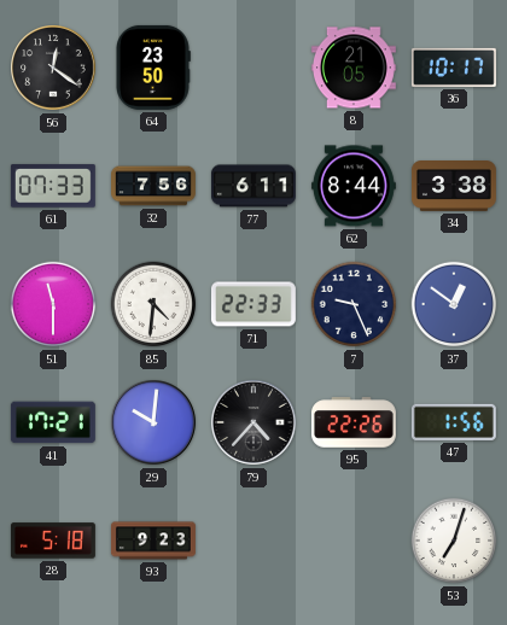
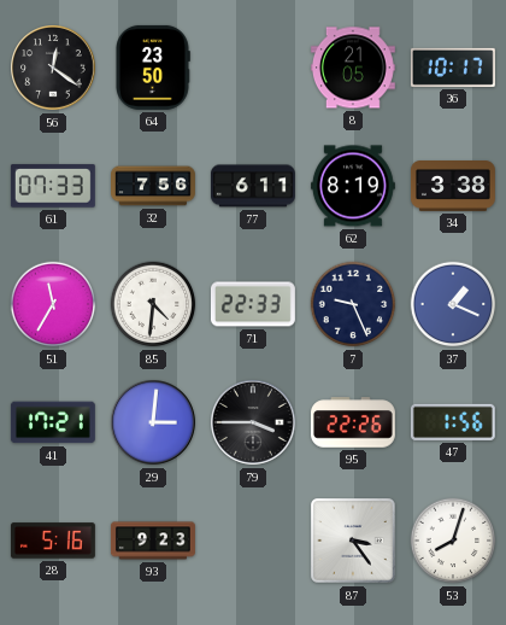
62: 8:44 -> 8:19 (353, 186)
51: 11:30 -> 11:35 (53, 304)
37: 12:51 -> 1:19 (453, 304)
29: 10:01 -> 3:01 (154, 424)
79: 4:37 -> 3:45 (254, 424)
28: 5:18 -> 5:16 (53, 541)
87: none -> 3:24 (353, 541)
53: 7:03 -> 8:03 (453, 541)
